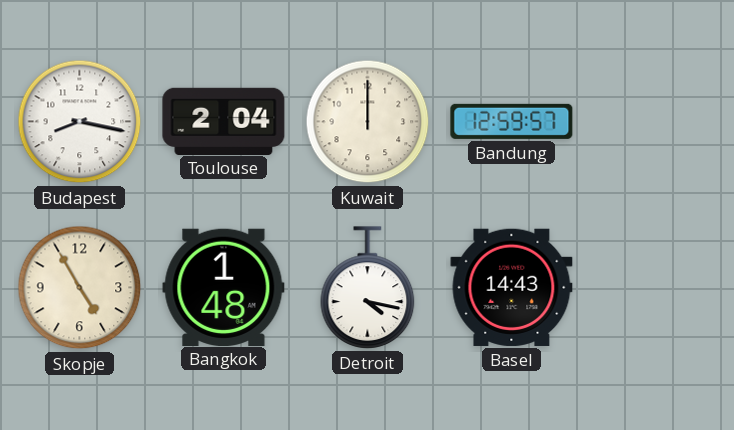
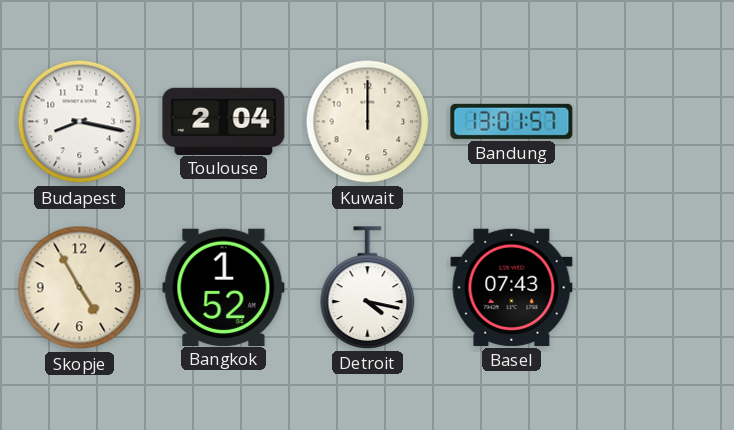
Bandung: 12:59 -> 13:01 (512, 121)
Bangkok: 1:48 -> 1:52 (224, 287)
Basel: 14:43 -> 07:43 (512, 287)
